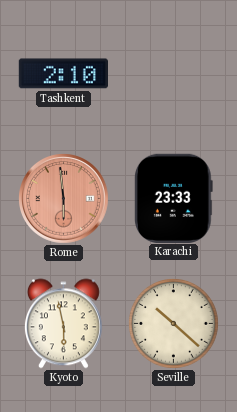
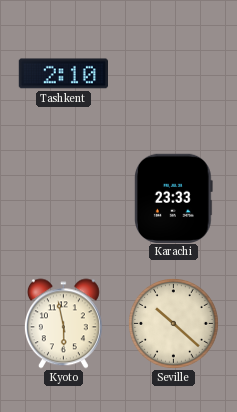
Rome: 5:59 -> none (64, 199)
